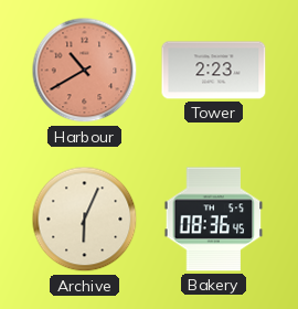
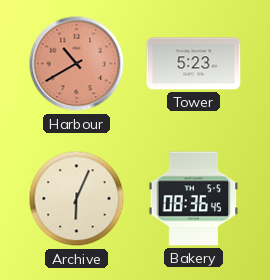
Tower: 2:23 -> 5:23 (194, 64)
